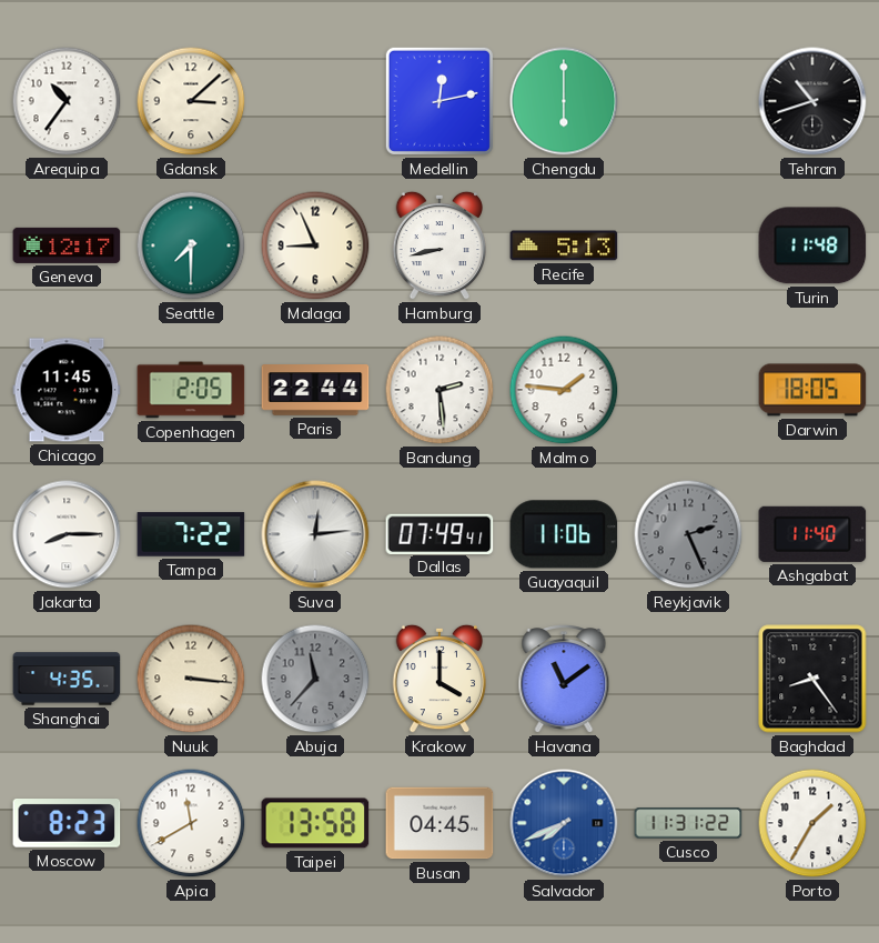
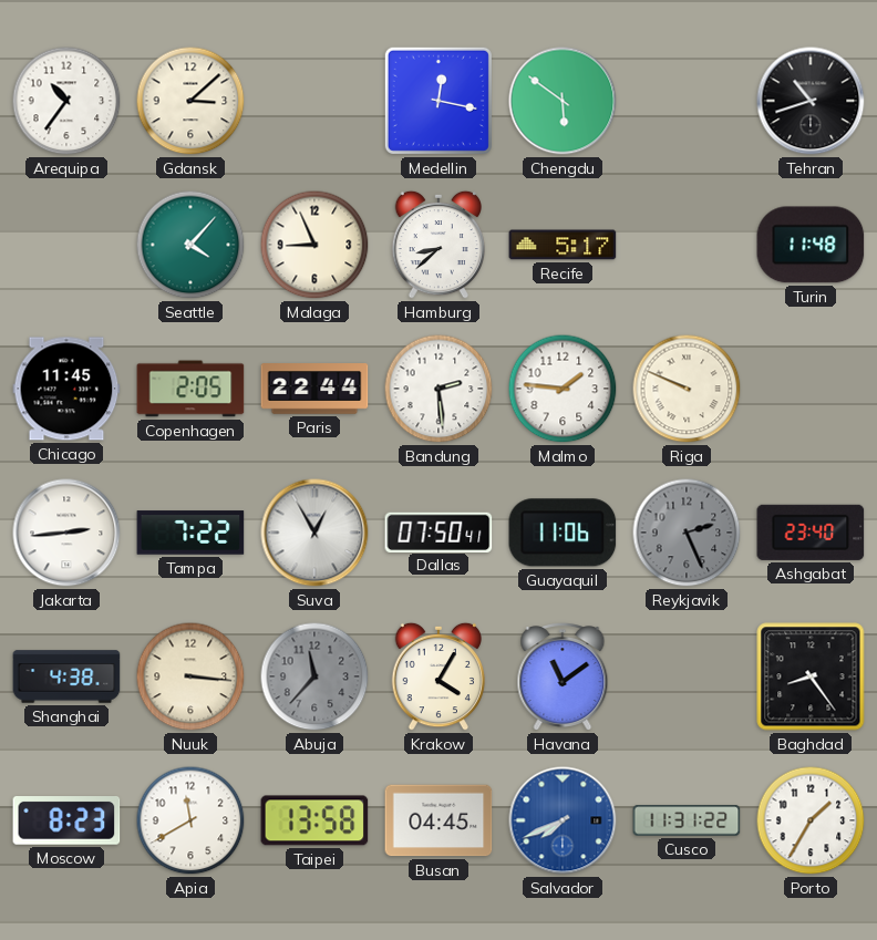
Medellin: 12:13 -> 12:17 (438, 101)
Chengdu: 6:00 -> 5:51 (563, 101)
Geneva: 12:17 -> none (67, 245)
Seattle: 7:30 -> 4:07 (190, 245)
Hamburg: 8:43 -> 8:38 (437, 245)
Recife: 5:13 -> 5:17 (563, 245)
Riga: none -> 9:49 (687, 389)
Darwin: 18:05 -> none (812, 390)
Jakarta: 8:15 -> 2:44 (66, 533)
Suva: 12:14 -> 12:55 (314, 533)
Dallas: 07:49 -> 07:50 (438, 531)
Ashgabat: 11:40 -> 23:40 (811, 533)
Shanghai: 4:35 -> 4:38 (66, 676)
Krakow: 4:00 -> 4:05 (437, 676)
